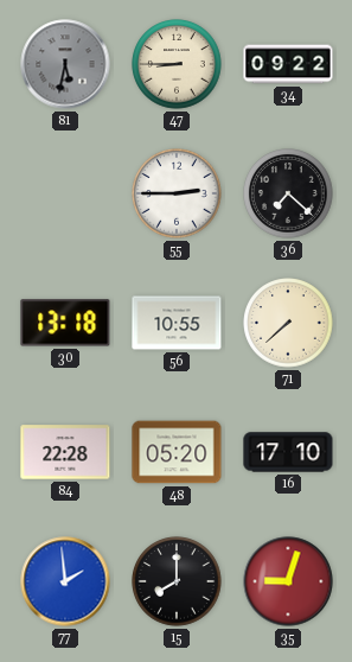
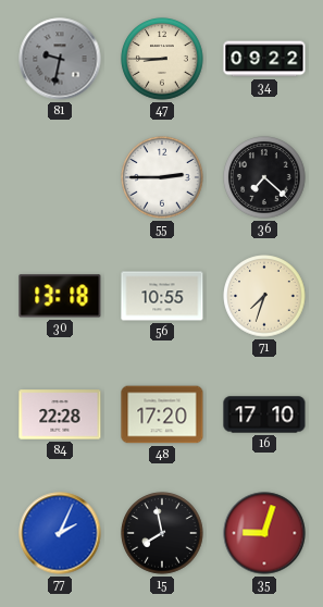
81: 5:32 -> 9:32 (60, 59)
71: 7:38 -> 7:33 (264, 296)
48: 05:20 -> 17:20 (162, 414)
77: 1:59 -> 2:04 (60, 533)
15: 8:00 -> 7:58 (162, 533)
